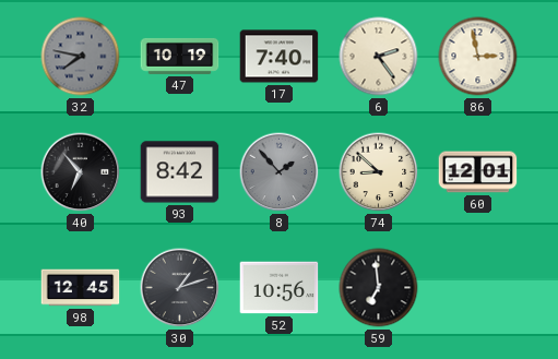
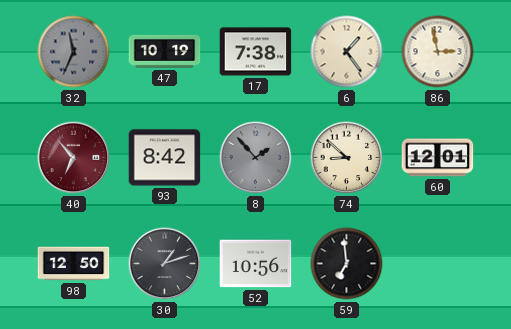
32: 7:47 -> 11:34 (74, 52)
17: 7:40 -> 7:38 (256, 52)
6: 2:24 -> 1:24 (347, 52)
40 dial: black -> burgundy (74, 158)
98: 12:45 -> 12:50 (74, 264)
